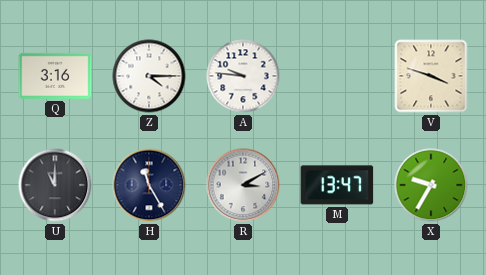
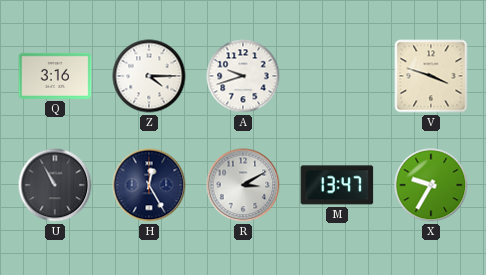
A: 9:46 -> 9:42 (243, 76)
U: 11:00 -> 10:55 (55, 185)
H: 11:25 -> 12:25 (149, 185)
